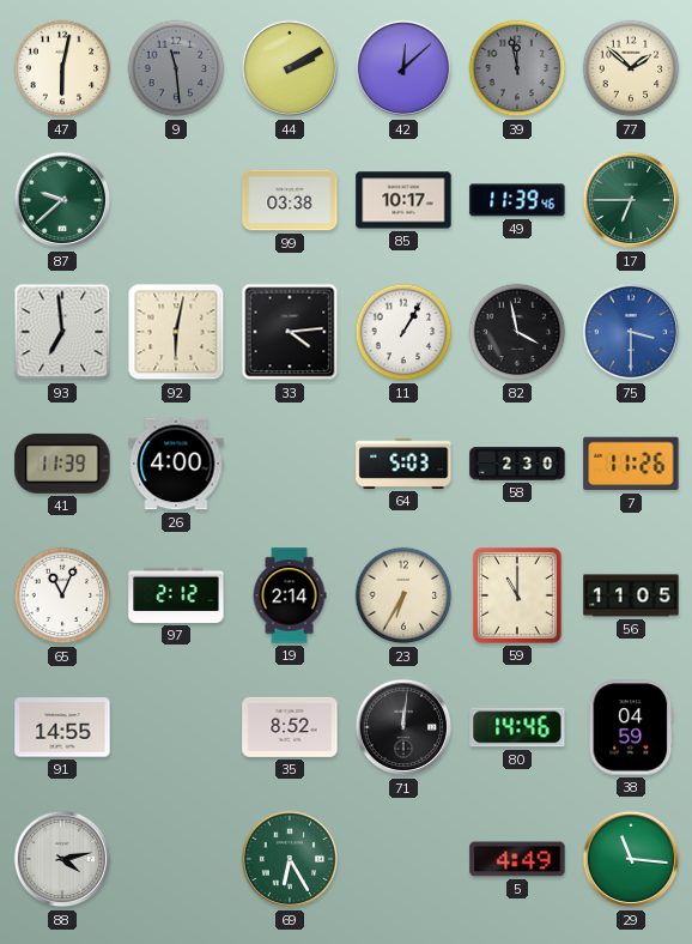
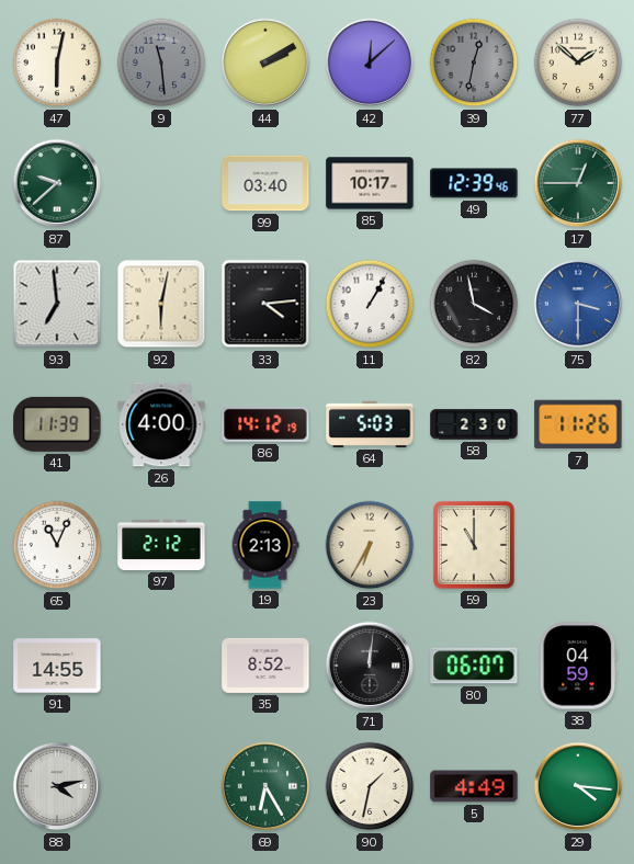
39: 11:58 -> 12:32 (474, 62)
99: 03:38 -> 03:40 (265, 183)
49: 11:39 -> 12:39 (474, 183)
17: 6:45 -> 12:45 (578, 183)
86: none -> 14:12 (265, 424)
19: 2:14 -> 2:13 (265, 545)
56: 11:05 -> none (631, 595)
80: 14:46 -> 06:07 (474, 666)
90: none -> 1:32 (370, 786)
29: 11:16 -> 4:16 (578, 786)
